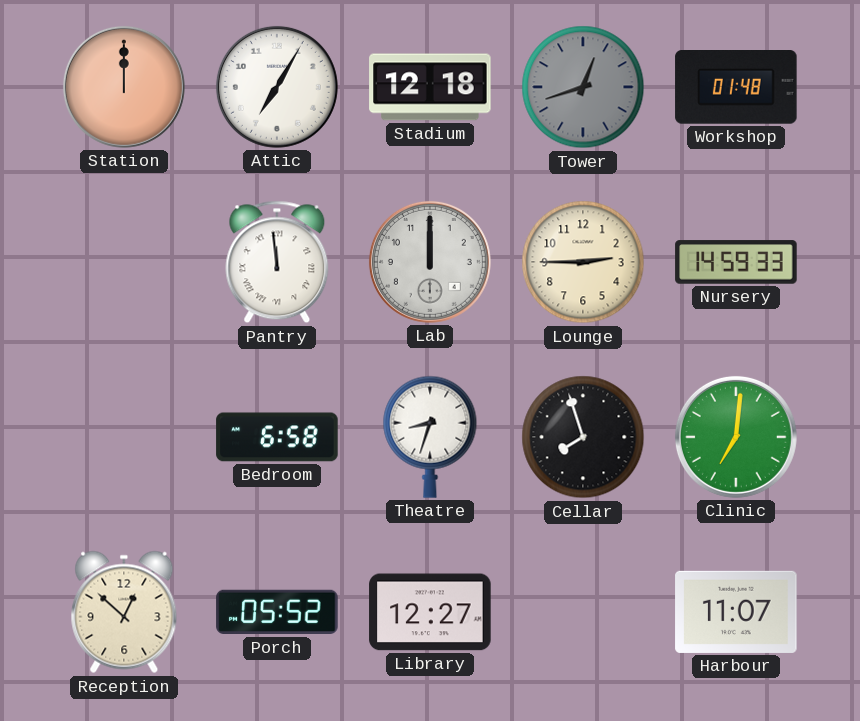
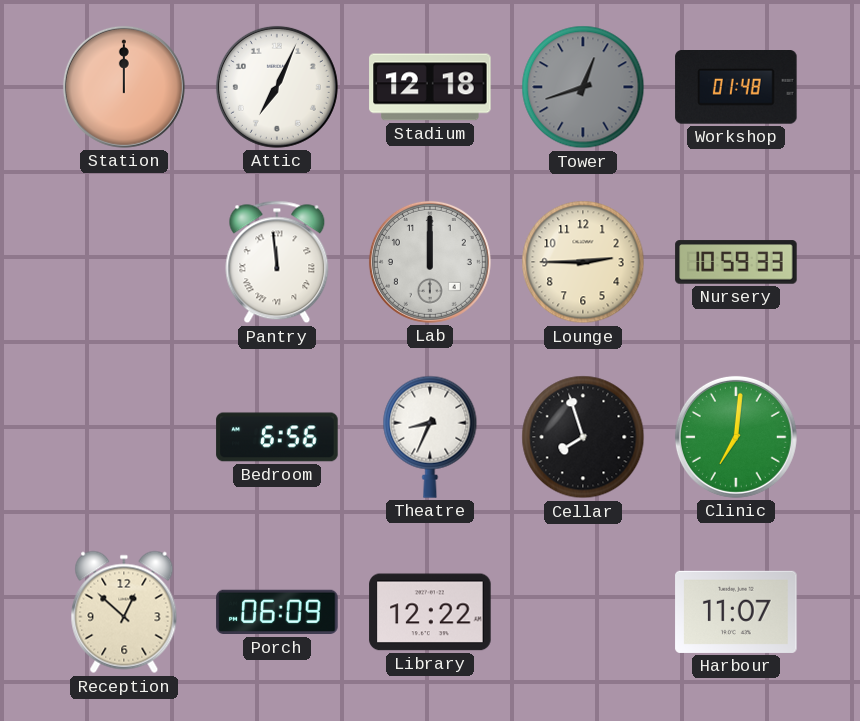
Attic: 7:05 -> 7:04 (277, 87)
Nursery: 14:59 -> 10:59 (736, 262)
Bedroom: 6:58 -> 6:56 (277, 437)
Theatre: 8:33 -> 8:34 (430, 437)
Porch: 05:52 -> 06:09 (277, 612)
Library: 12:27 -> 12:22 (430, 612)
